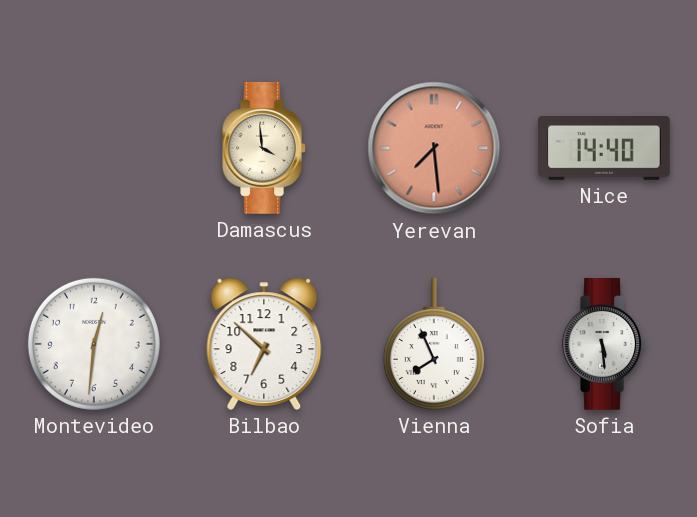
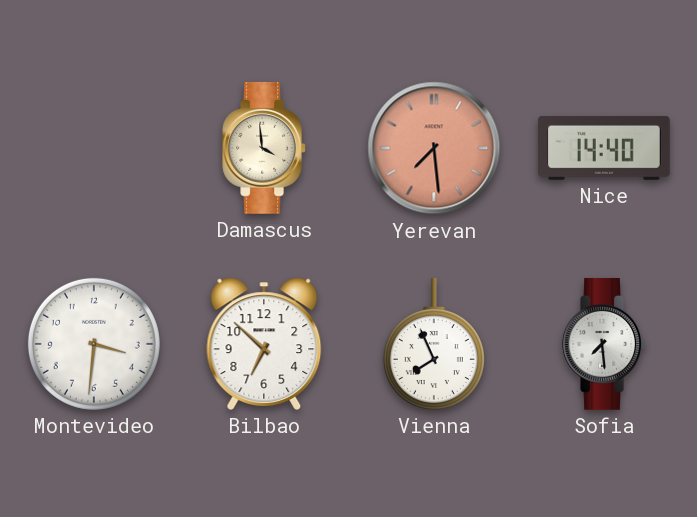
Montevideo: 12:31 -> 3:31 (94, 344)
Sofia: 5:29 -> 7:29 (604, 344)
